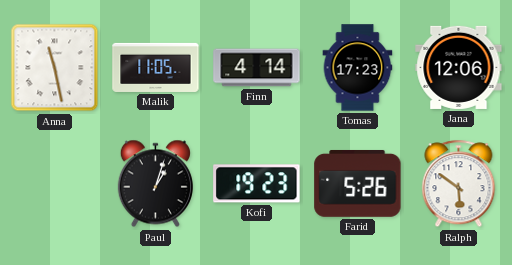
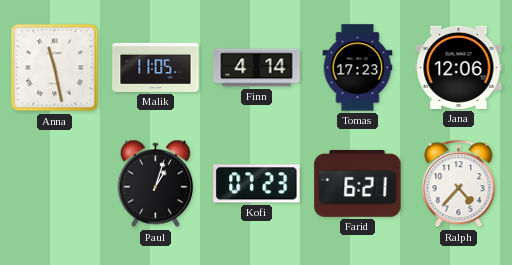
Kofi: 19:23 -> 07:23 (257, 184)
Farid: 5:26 -> 6:21 (358, 183)
Ralph: 5:51 -> 4:37 (459, 184)
